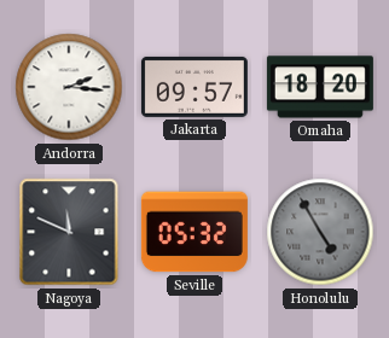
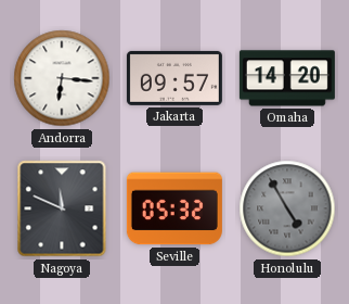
Andorra: 2:16 -> 6:16 (62, 78)
Omaha: 18:20 -> 14:20 (287, 78)
